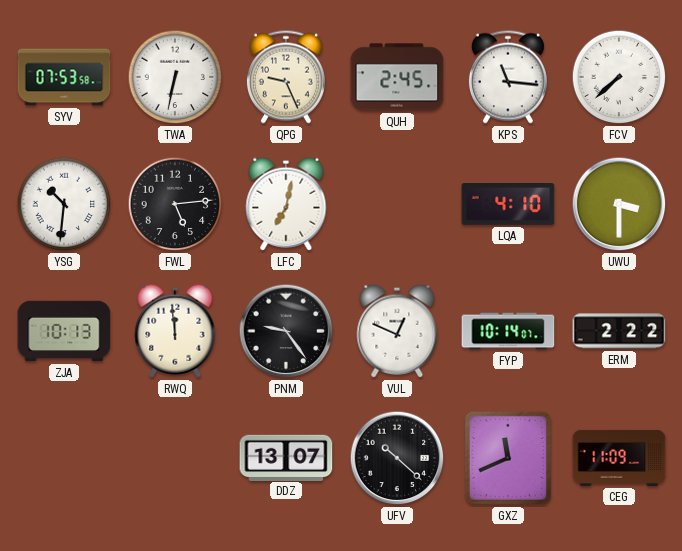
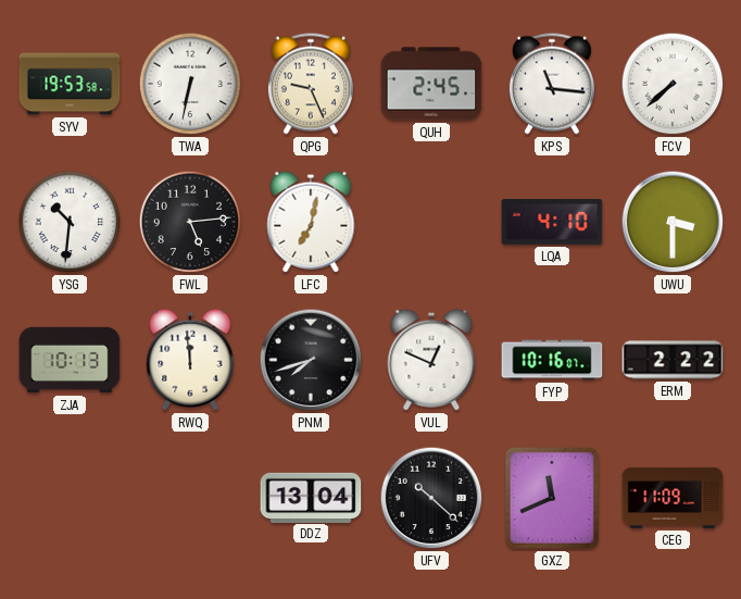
SYV: 07:53 -> 19:53 (70, 84)
PNM: 9:24 -> 7:42 (311, 360)
FYP: 10:14 -> 10:16 (552, 360)
DDZ: 13:07 -> 13:04 (311, 497)
